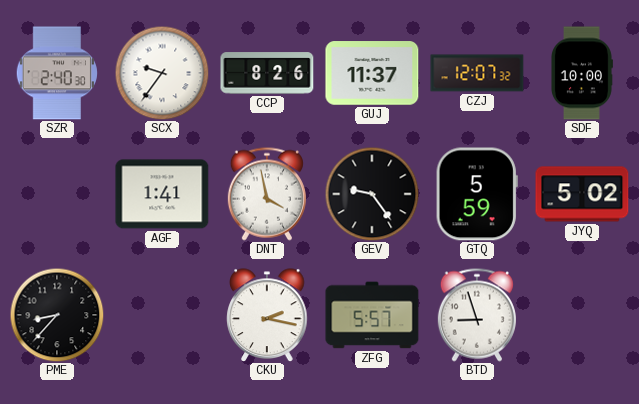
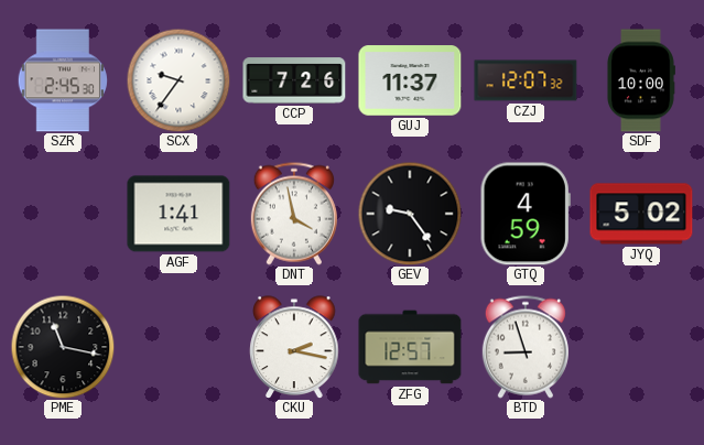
SZR: 2:40 -> 2:45 (63, 80)
CCP: 8:26 -> 7:26 (294, 80)
GTQ: 5:59 -> 4:59 (526, 214)
PME: 8:37 -> 11:17 (63, 347)
ZFG: 5:57 -> 12:57 (410, 347)
